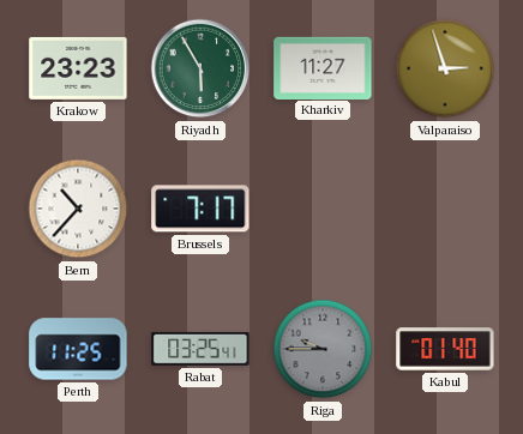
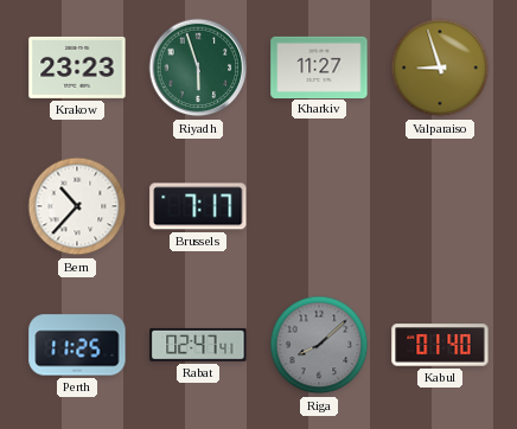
Riyadh: 5:55 -> 5:57 (198, 68)
Valparaiso: 2:57 -> 8:57 (440, 68)
Rabat: 03:25 -> 02:47 (198, 345)
Riga: 9:45 -> 8:08 (319, 345)
